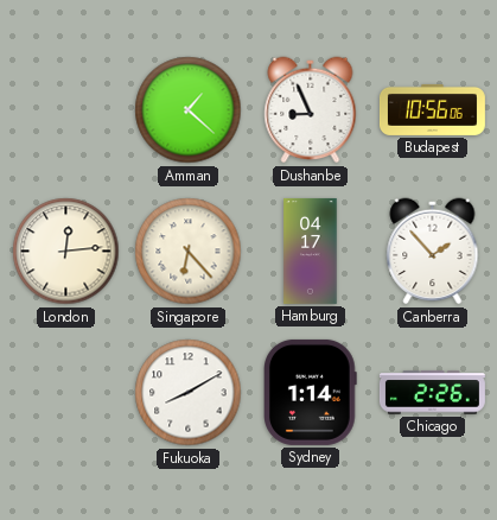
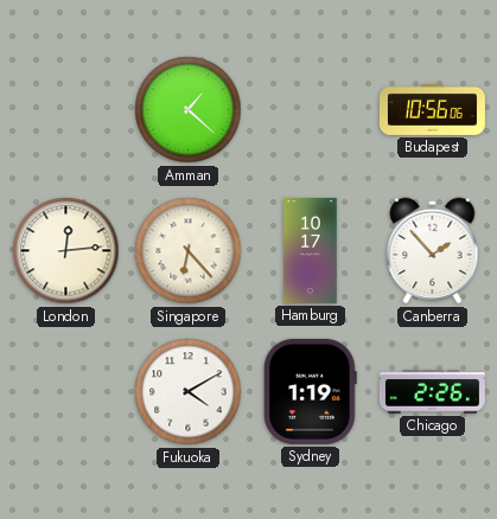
Dushanbe: 8:56 -> none (311, 110)
Hamburg: 04:17 -> 10:17 (311, 250)
Fukuoka: 8:10 -> 4:10 (189, 392)
Sydney: 1:14 -> 1:19 (311, 391)
